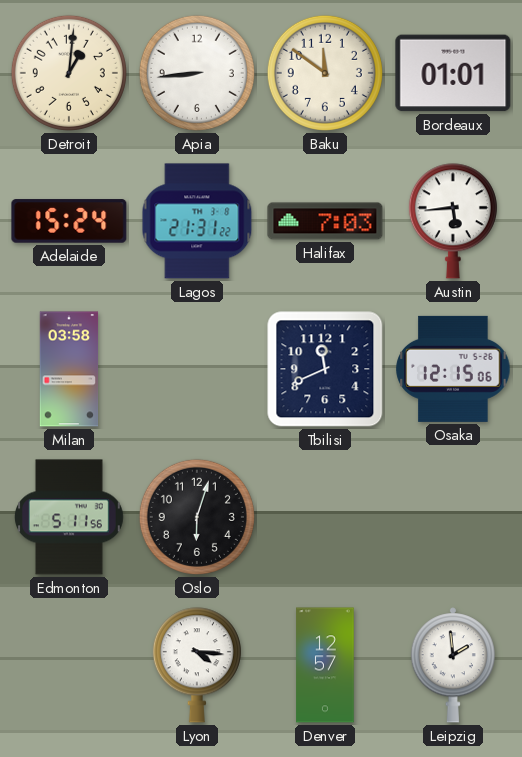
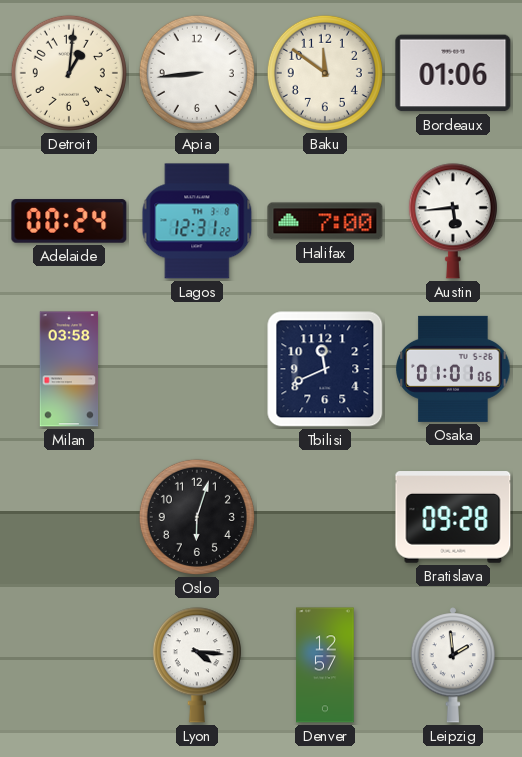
Bordeaux: 01:01 -> 01:06 (453, 73)
Adelaide: 15:24 -> 00:24 (69, 221)
Lagos: 21:31 -> 12:31 (197, 221)
Halifax: 7:03 -> 7:00 (325, 221)
Osaka: 12:15 -> 01:01 (453, 369)
Edmonton: 5:11 -> none (69, 517)
Bratislava: none -> 09:28 (453, 517)
